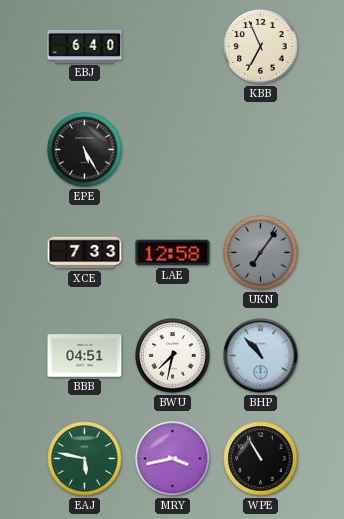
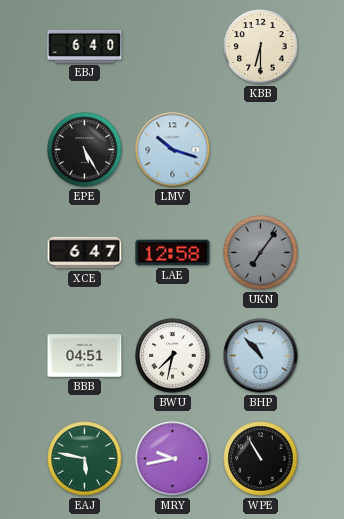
KBB: 6:56 -> 6:30 (261, 47)
LMV: none -> 10:18 (173, 150)
XCE: 7:33 -> 6:47 (85, 253)
MRY: 3:43 -> 9:43 (173, 459)
